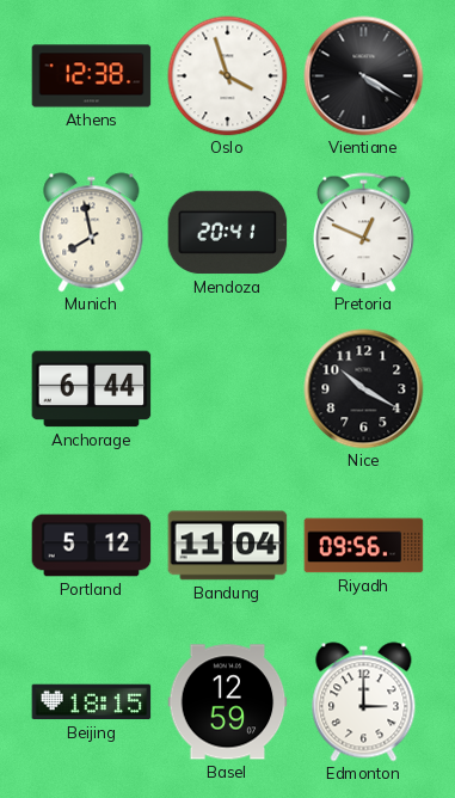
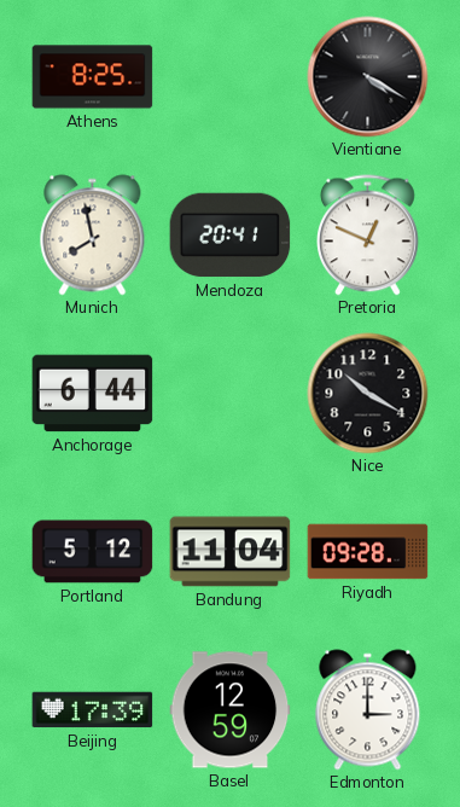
Athens: 12:38 -> 8:25 (93, 77)
Oslo: 3:57 -> none (228, 76)
Riyadh: 09:56 -> 09:28 (368, 552)
Beijing: 18:15 -> 17:39 (93, 710)
